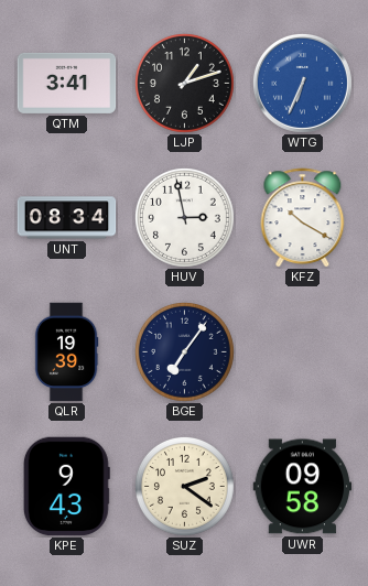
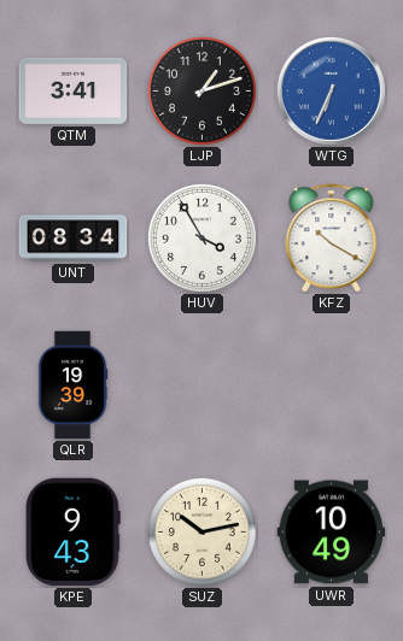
HUV: 2:58 -> 3:55 (201, 237)
BGE: 7:06 -> none (184, 351)
SUZ: 2:21 -> 10:13 (201, 531)
UWR: 09:58 -> 10:49 (332, 533)
